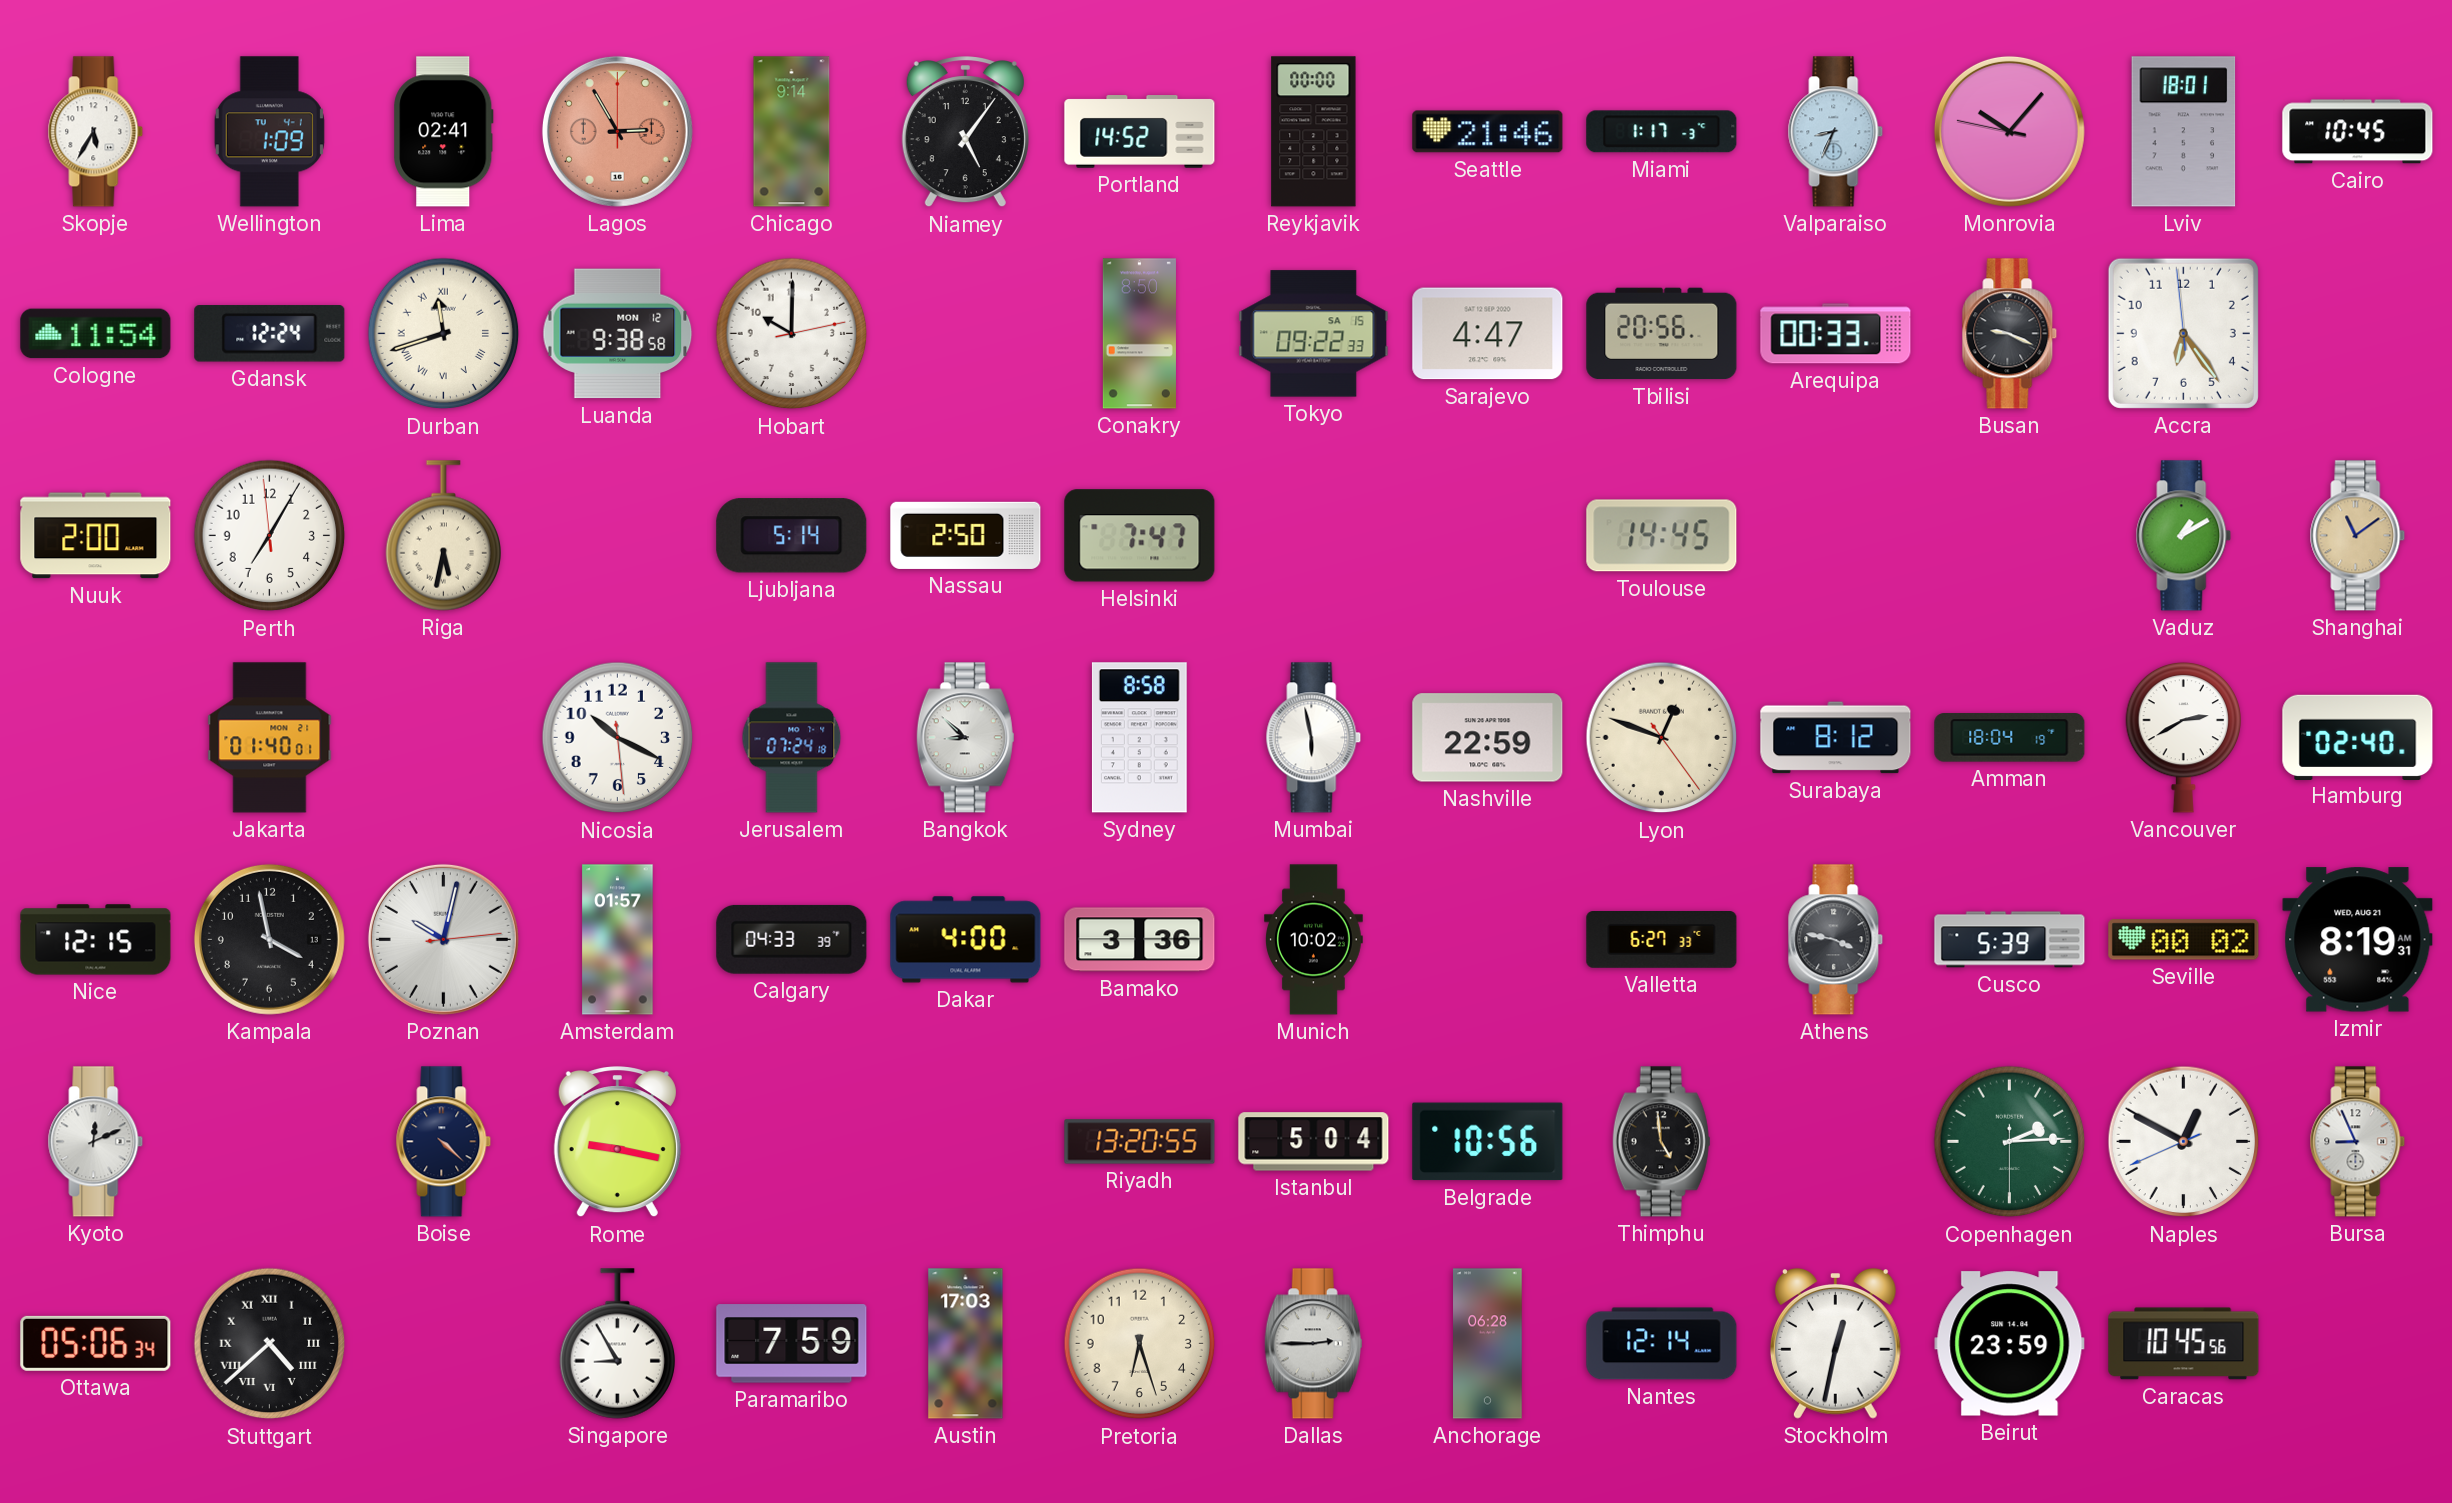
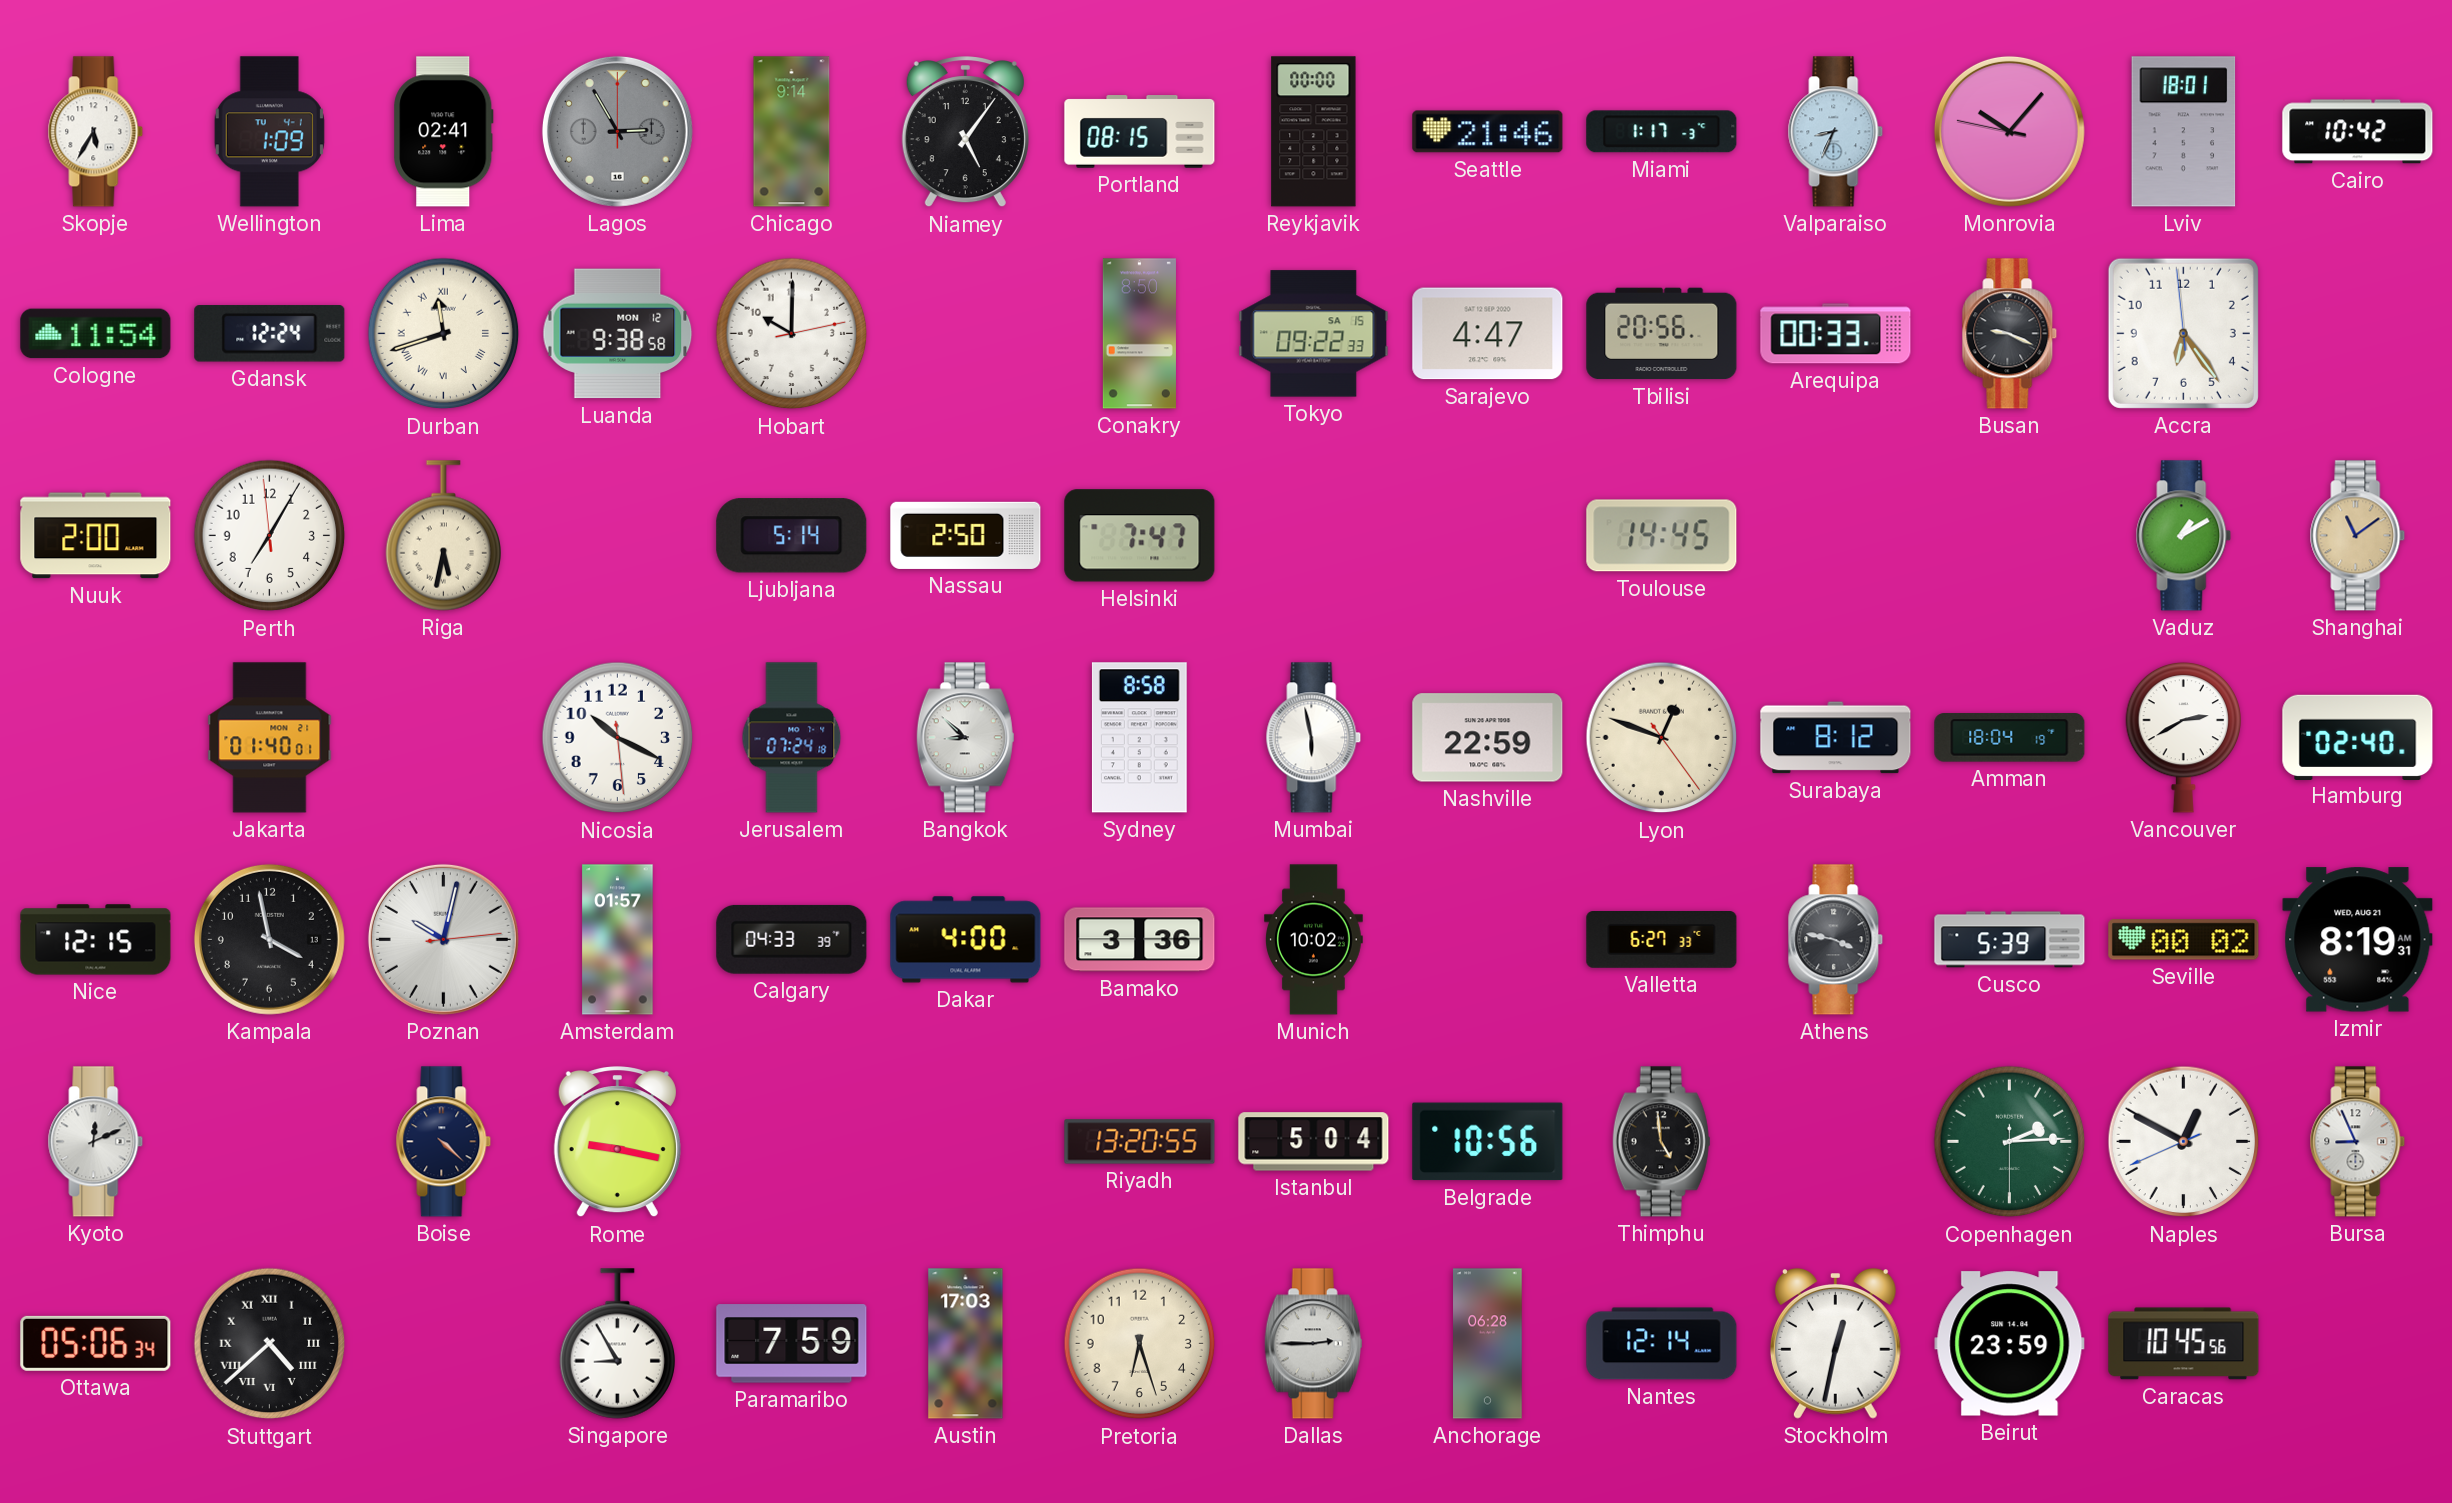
Lagos dial: salmon -> grey (617, 131)
Portland: 14:52 -> 08:15 (1140, 132)
Cairo: 10:45 -> 10:42 (2358, 132)
